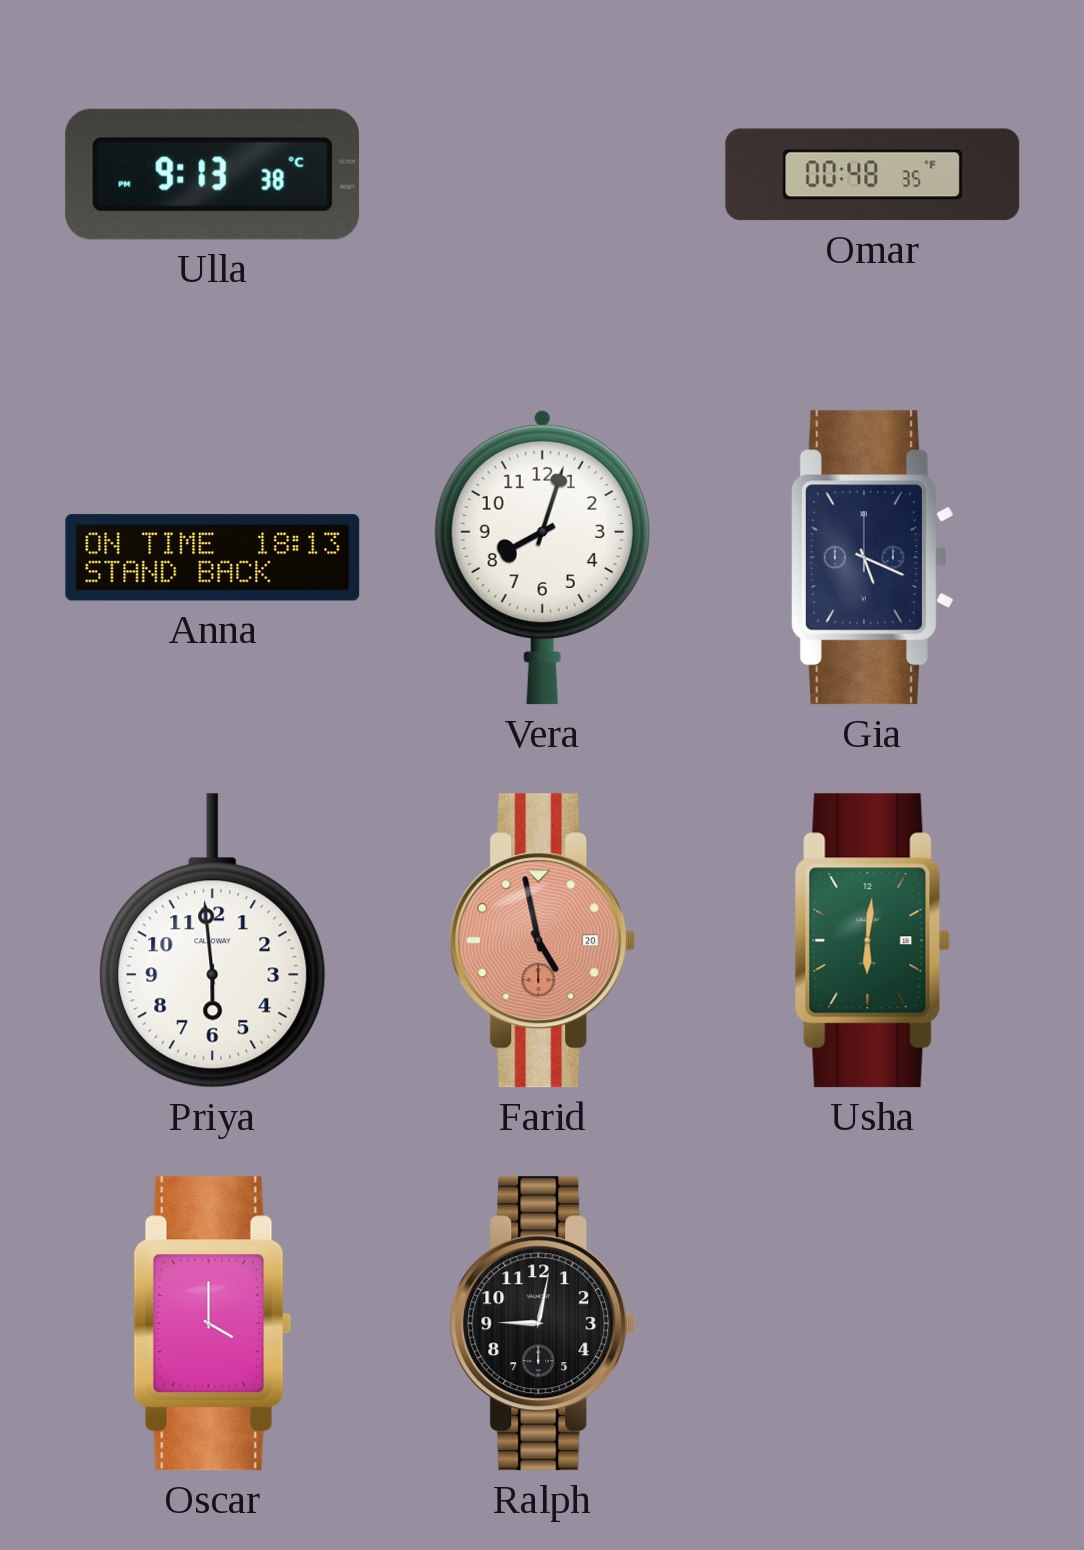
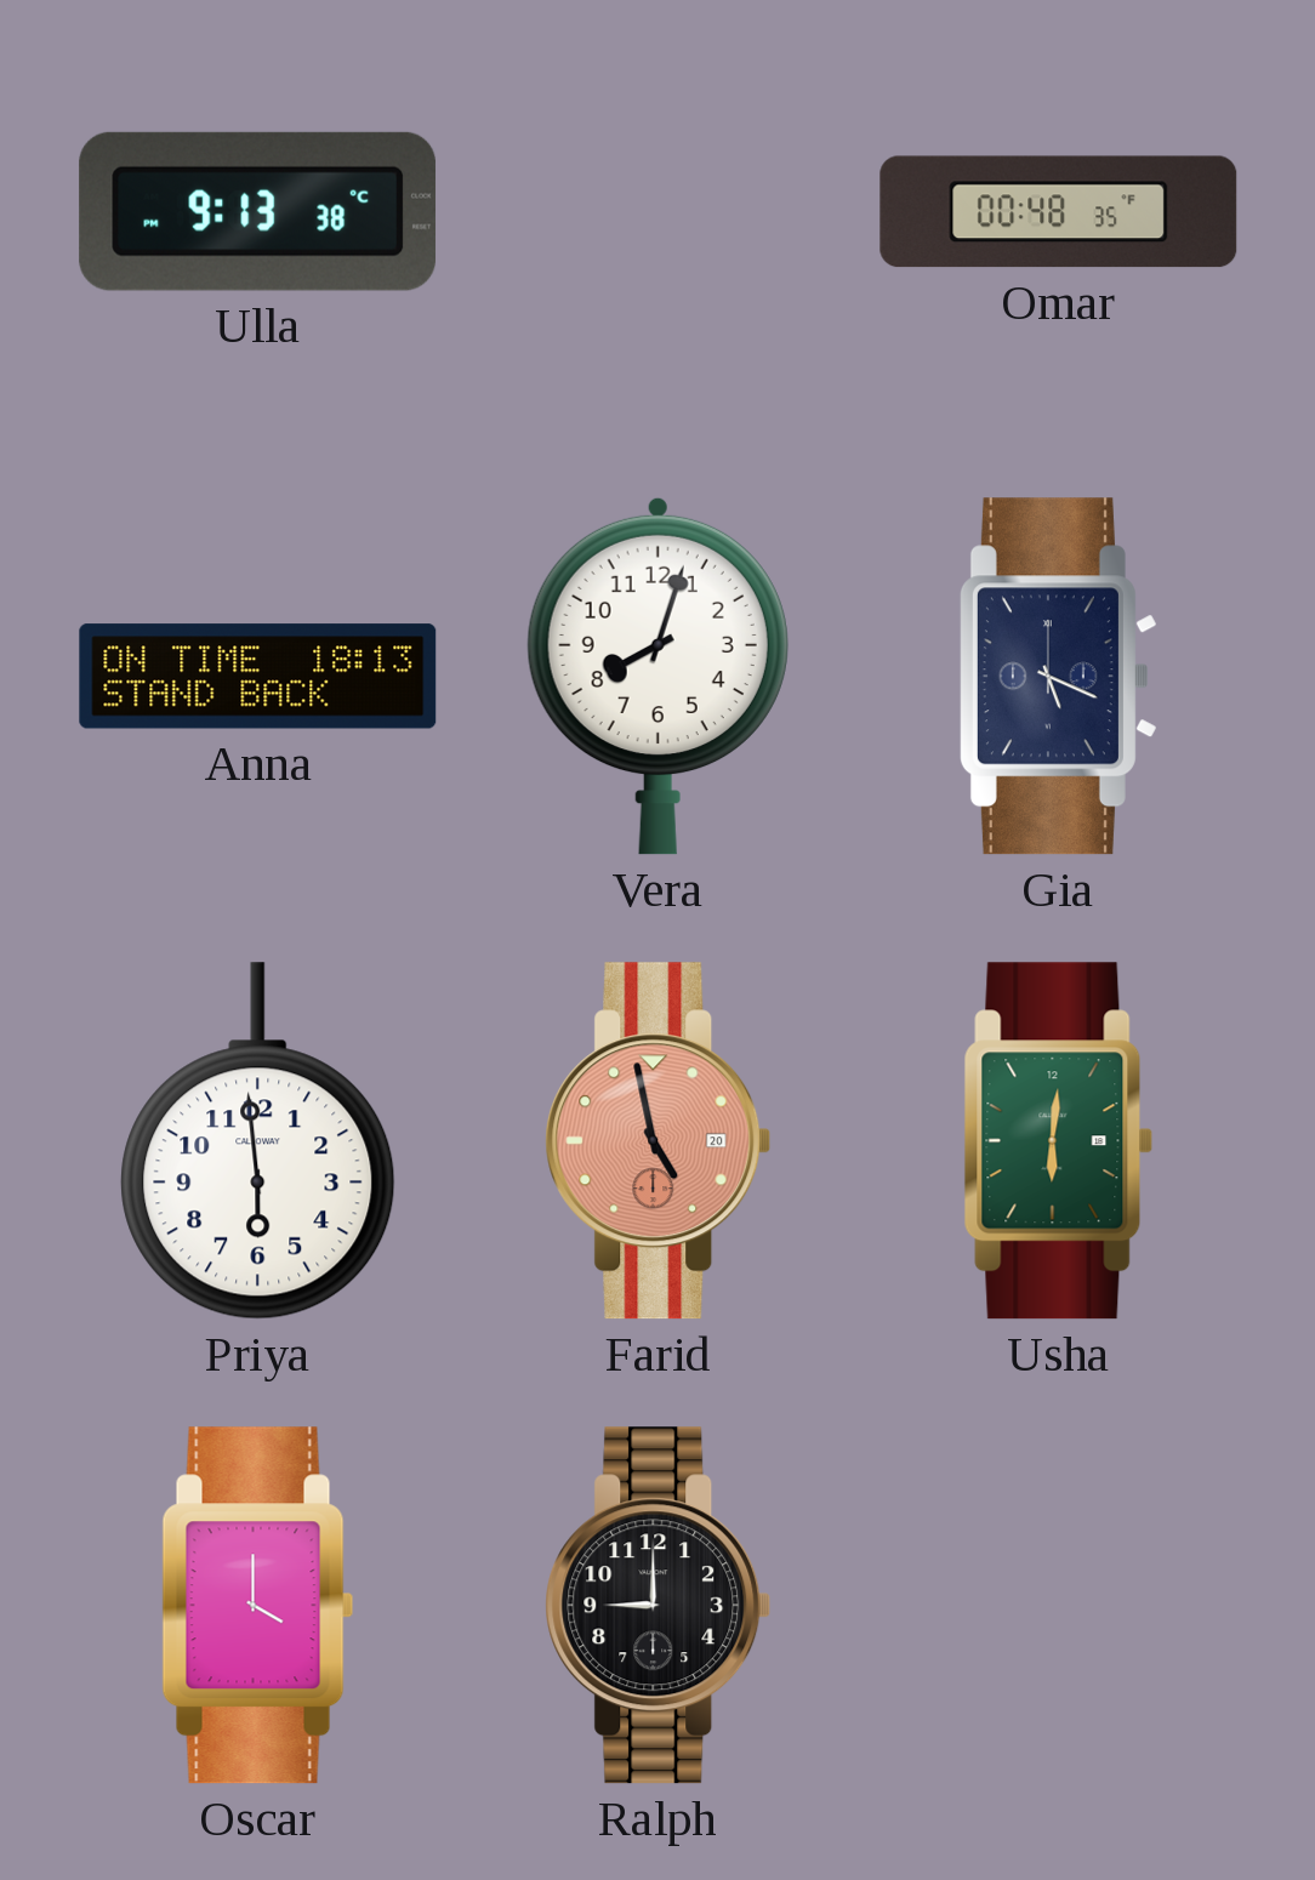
Ralph: 9:02 -> 9:00 (659, 1606)
